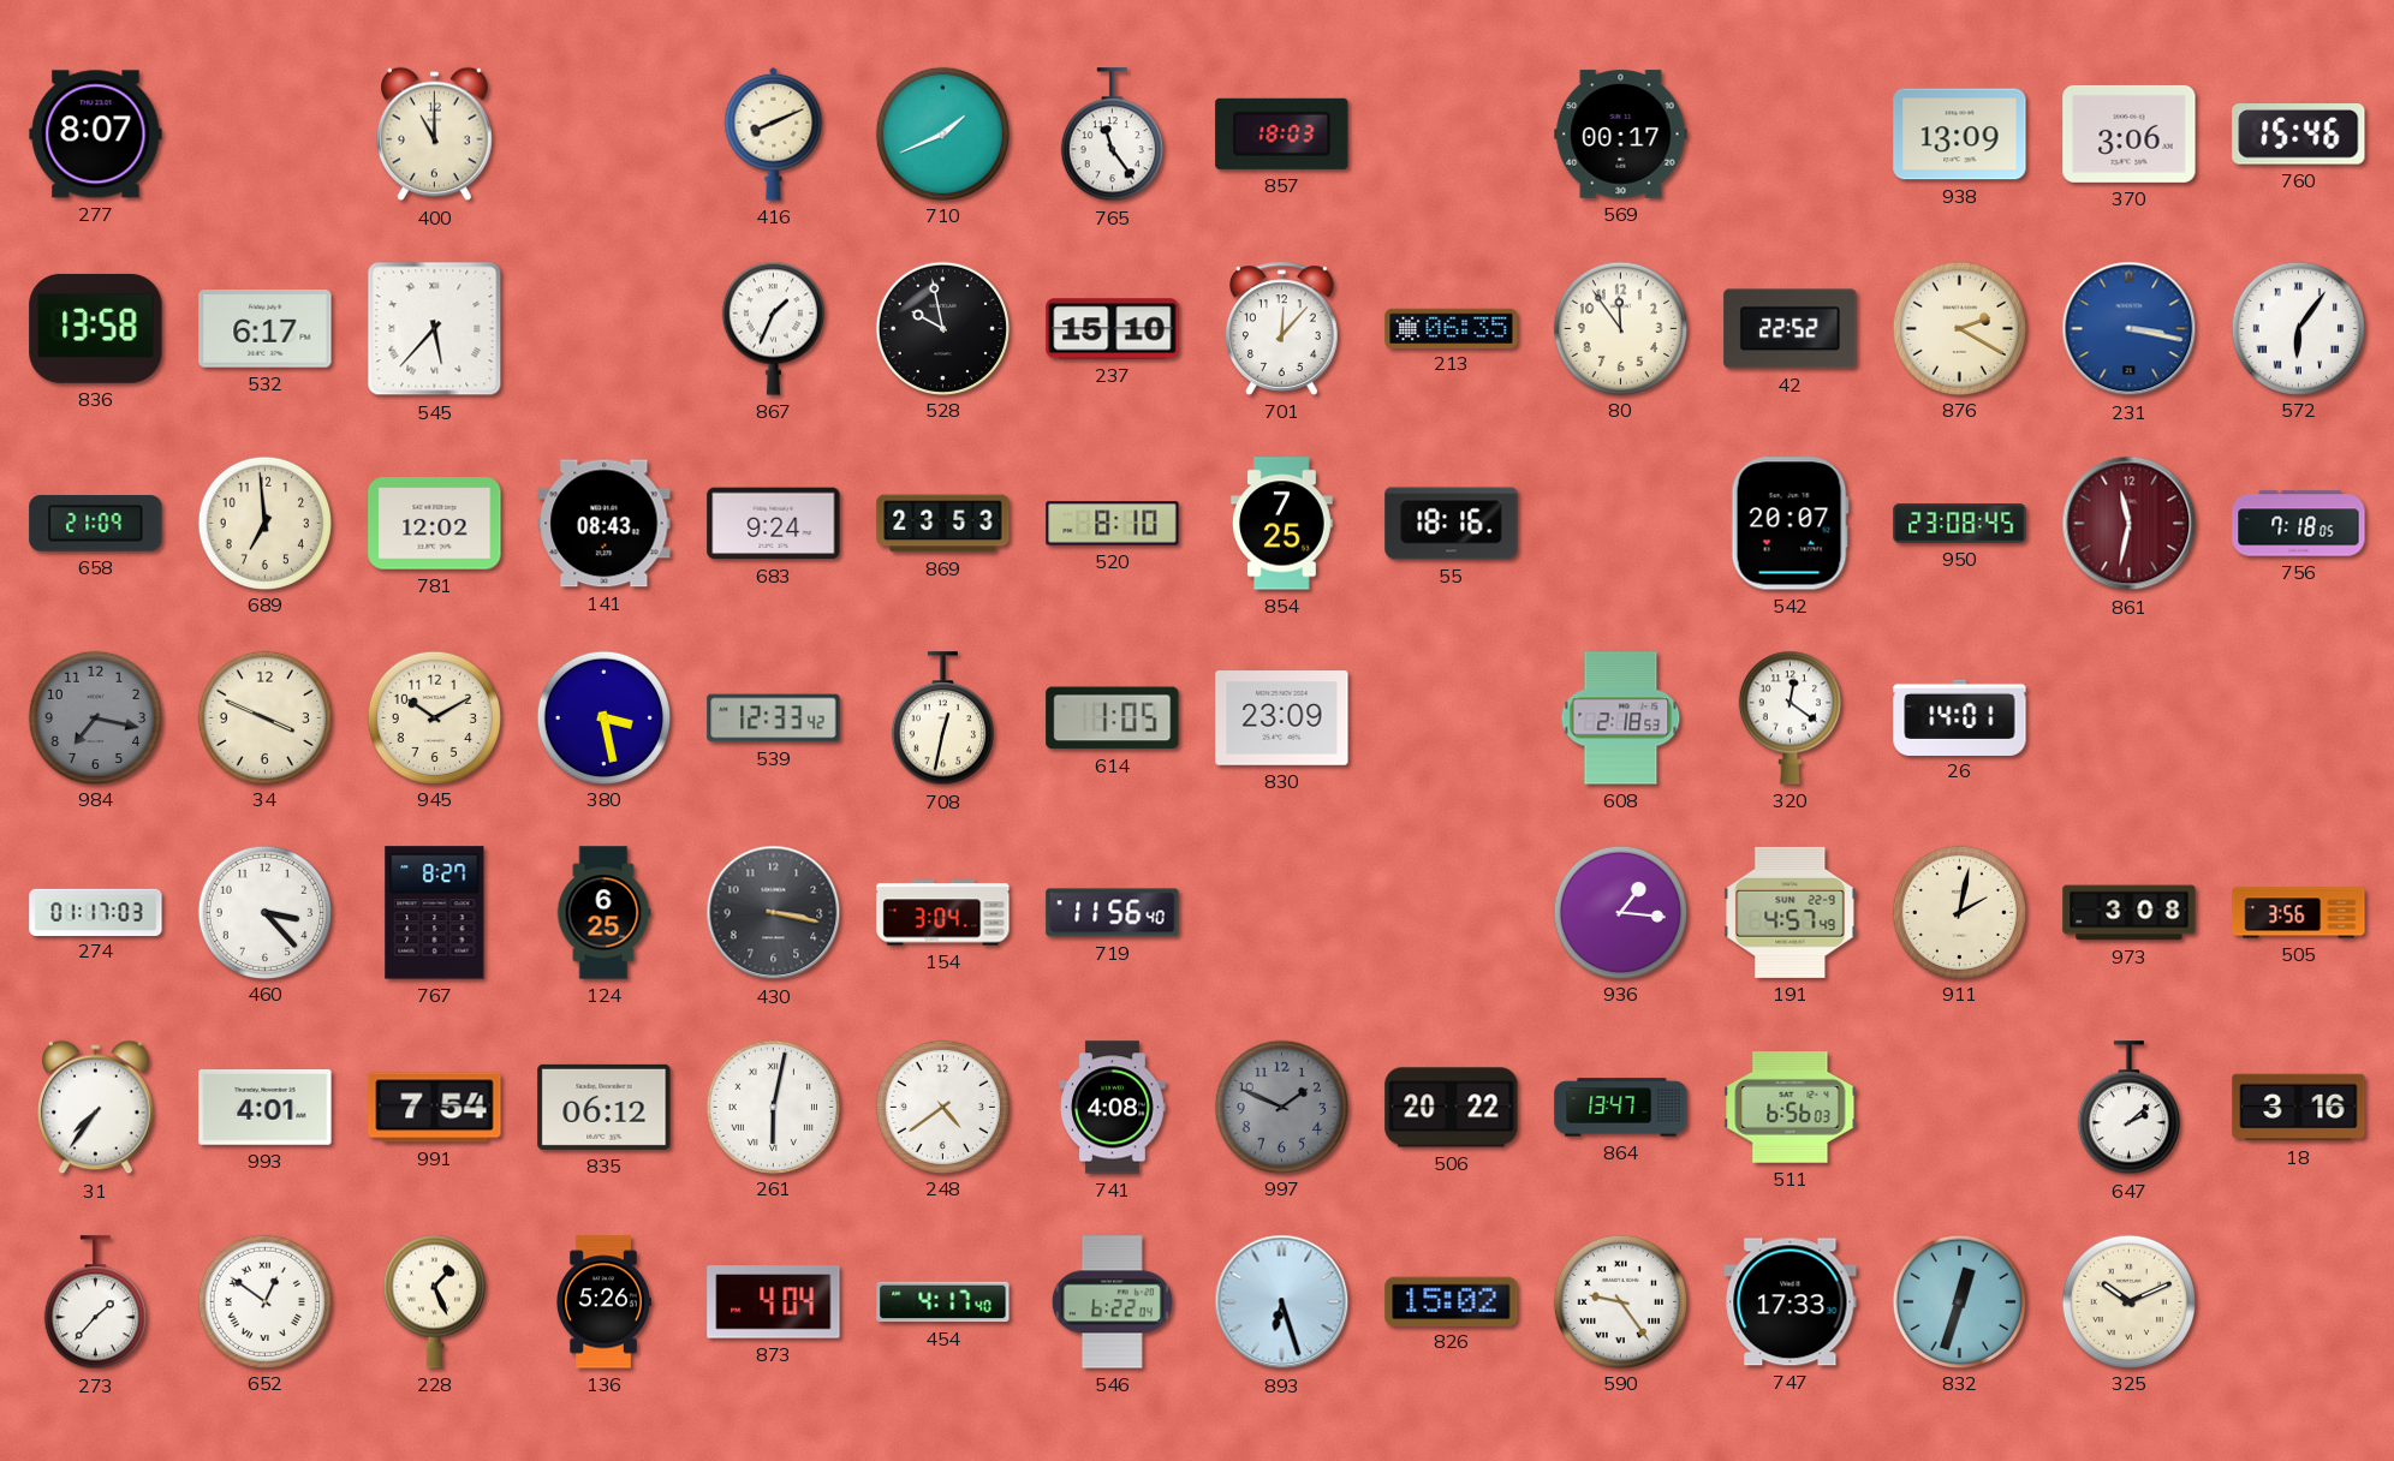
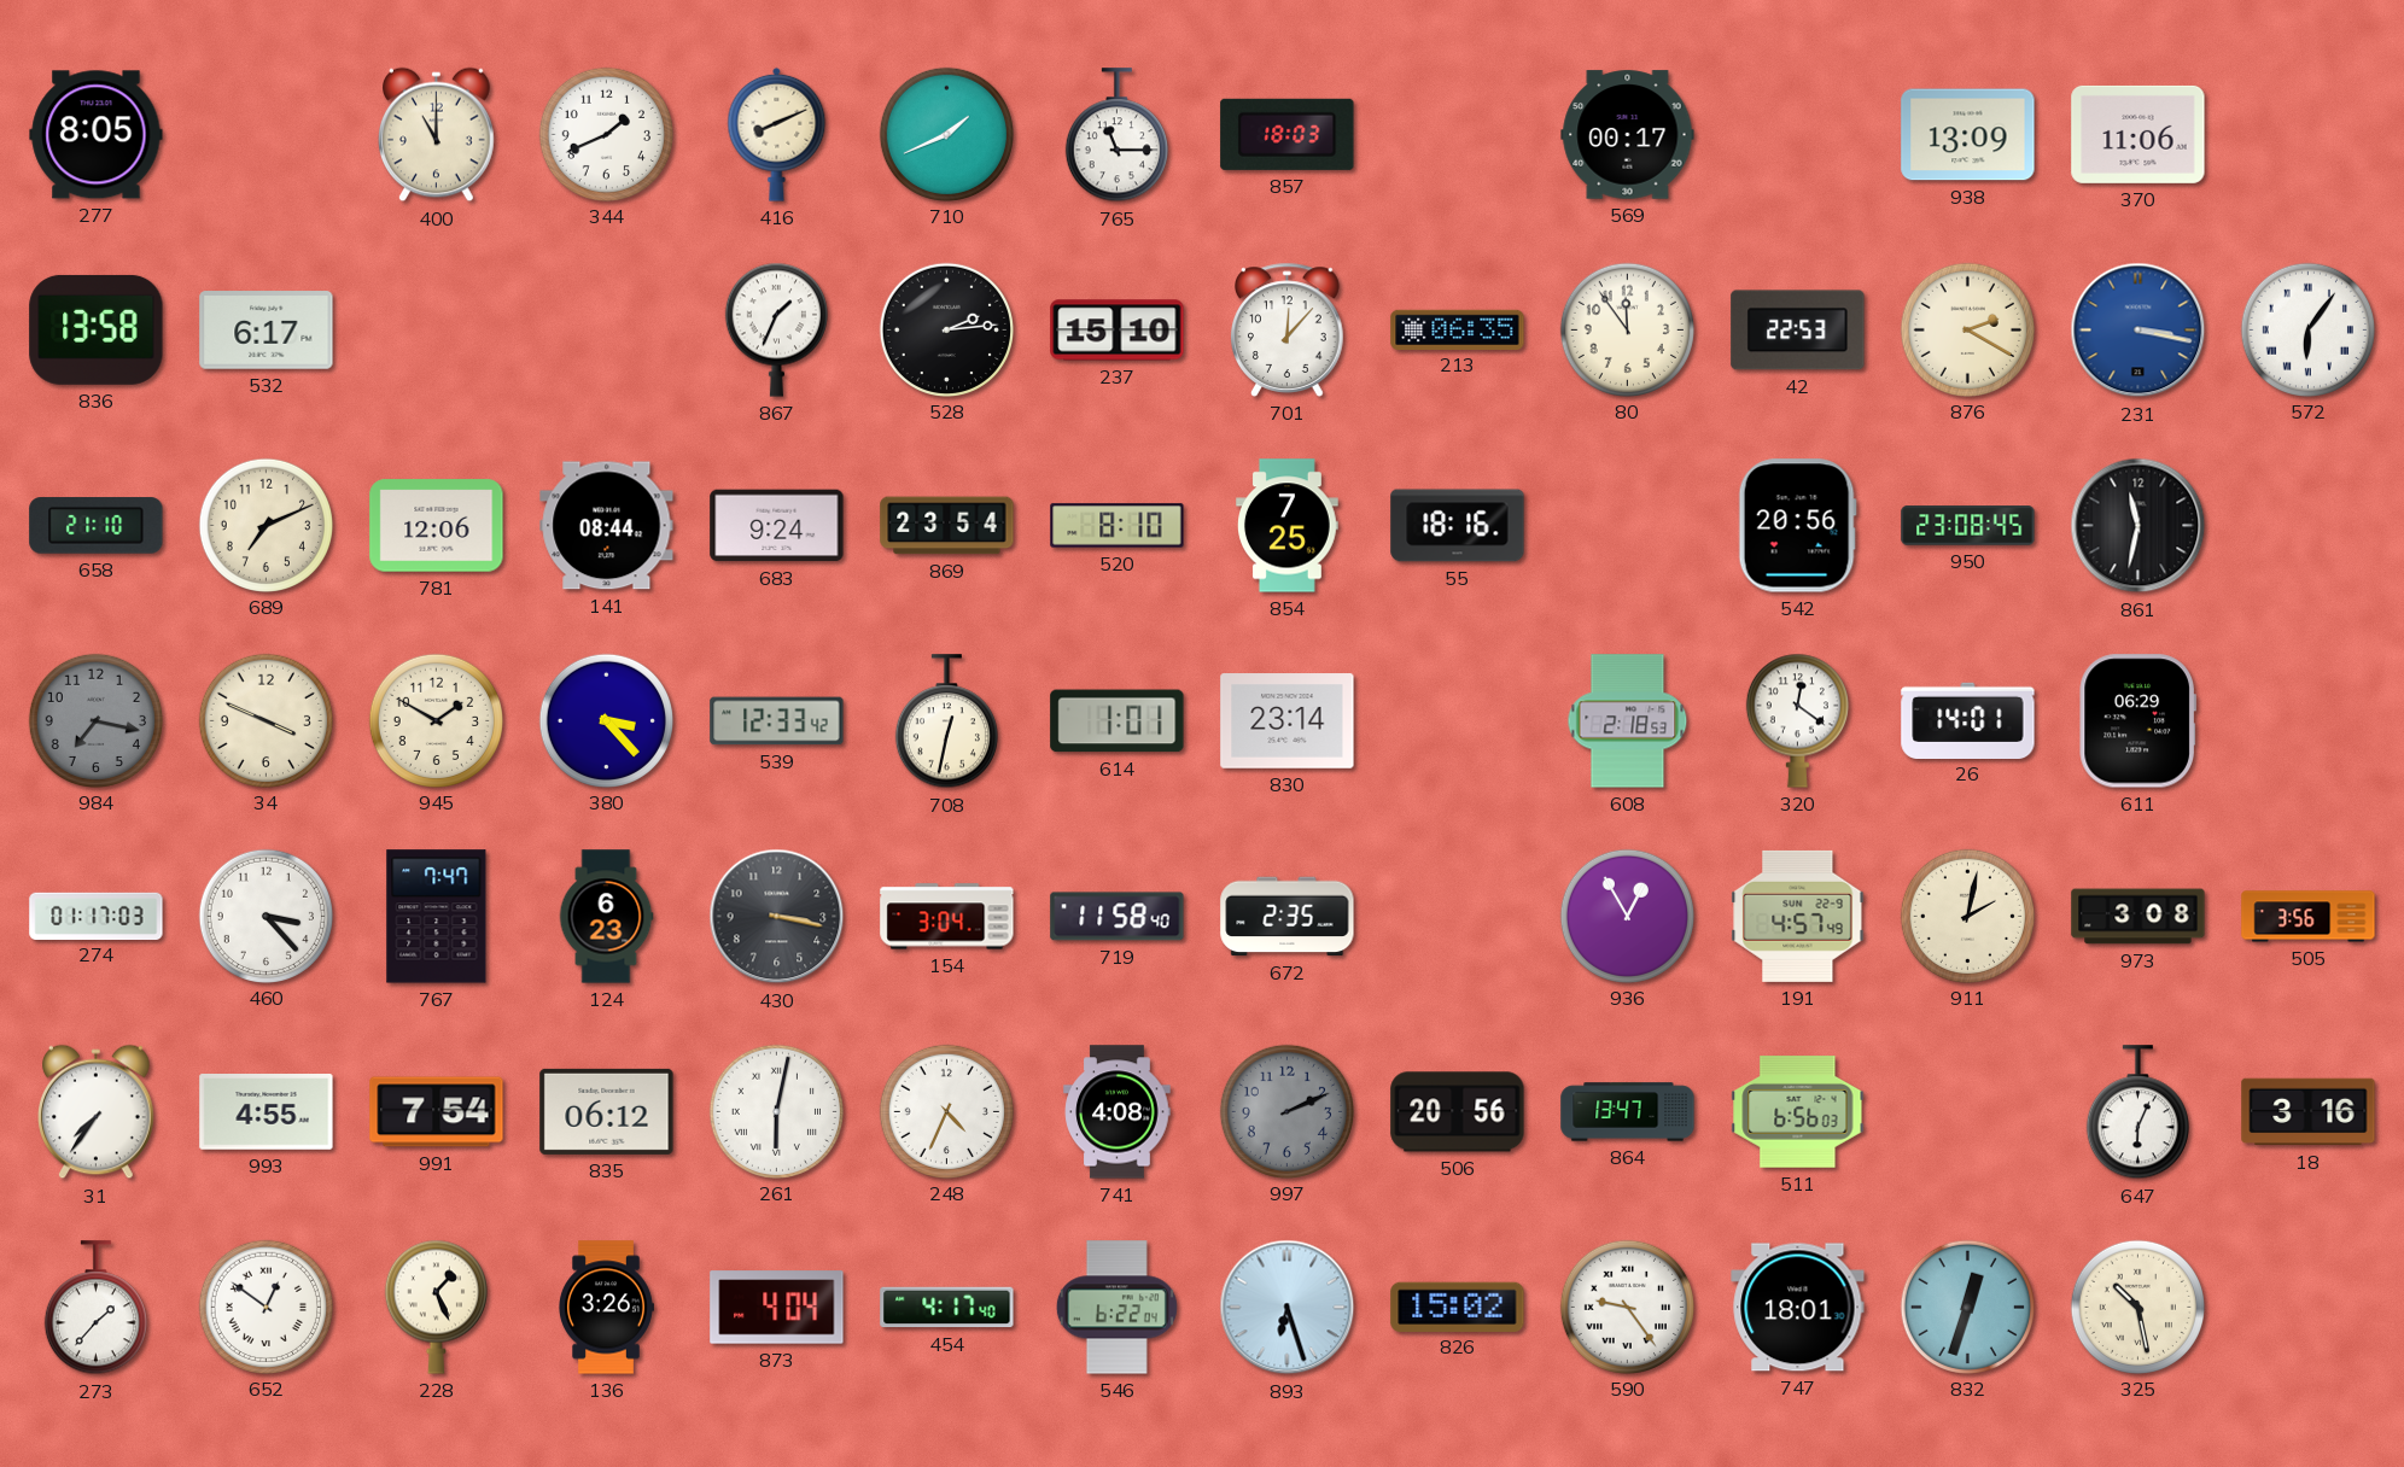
277: 8:07 -> 8:05 (97, 135)
344: none -> 1:41 (606, 134)
765: 11:24 -> 11:15 (1116, 135)
370: 3:06 -> 11:06 (2138, 134)
760: 15:46 -> none (2299, 135)
545: 5:37 -> none (435, 329)
528: 9:58 -> 2:14 (946, 329)
42: 22:52 -> 22:53 (1798, 331)
658: 21:09 -> 21:10 (97, 526)
689: 6:59 -> 7:11 (266, 525)
781: 12:02 -> 12:06 (437, 526)
141: 08:43 -> 08:44 (607, 526)
869: 23:53 -> 23:54 (947, 526)
542: 20:07 -> 20:56 (1797, 526)
861 dial: burgundy -> black (2138, 526)
756: 7:18 -> none (2299, 524)
945: 10:10 -> 1:50 (436, 720)
380: 3:28 -> 3:23 (606, 720)
614: 1:05 -> 1:01 (1118, 721)
830: 23:09 -> 23:14 (1288, 721)
611: none -> 06:29 (2137, 721)
767: 8:27 -> 7:47 (437, 917)
124: 6:25 -> 6:23 (606, 917)
719: 11:56 -> 11:58 (1118, 917)
672: none -> 2:35 (1288, 917)
936: 1:16 -> 12:55 (1627, 916)
993: 4:01 -> 4:55 (267, 1112)
248: 4:39 -> 4:34 (946, 1111)
997: 1:49 -> 2:11 (1286, 1111)
506: 20:22 -> 20:56 (1458, 1112)
647: 2:08 -> 6:04 (2137, 1112)
136: 5:26 -> 3:26 (607, 1308)
747: 17:33 -> 18:01 (1798, 1308)
325: 10:11 -> 10:28 (2137, 1307)
